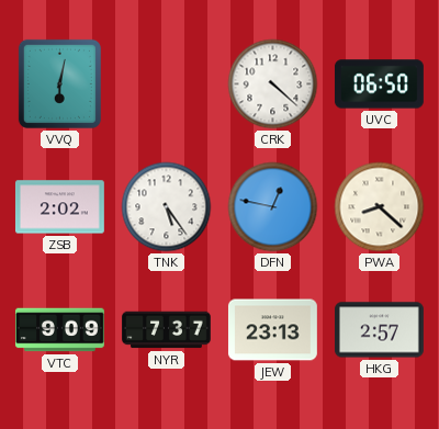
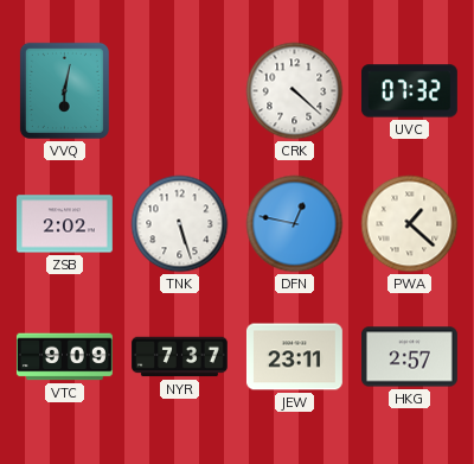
UVC: 06:50 -> 07:32 (409, 91)
TNK: 5:24 -> 5:27 (180, 224)
PWA: 8:22 -> 1:22 (410, 224)
JEW: 23:13 -> 23:11 (294, 357)
